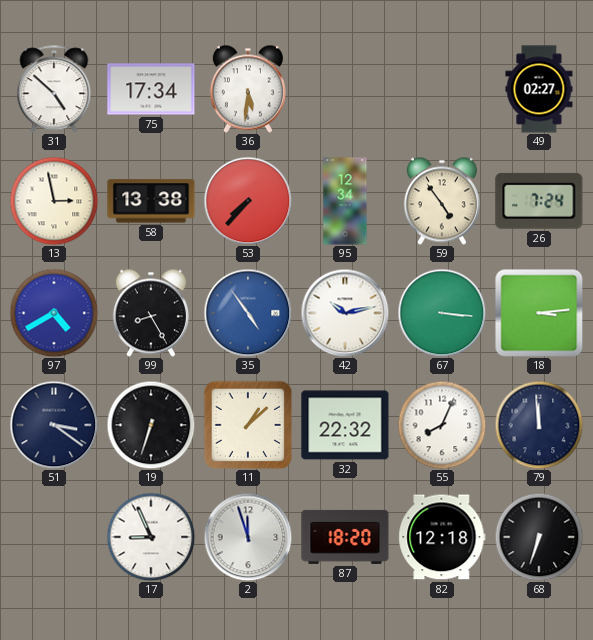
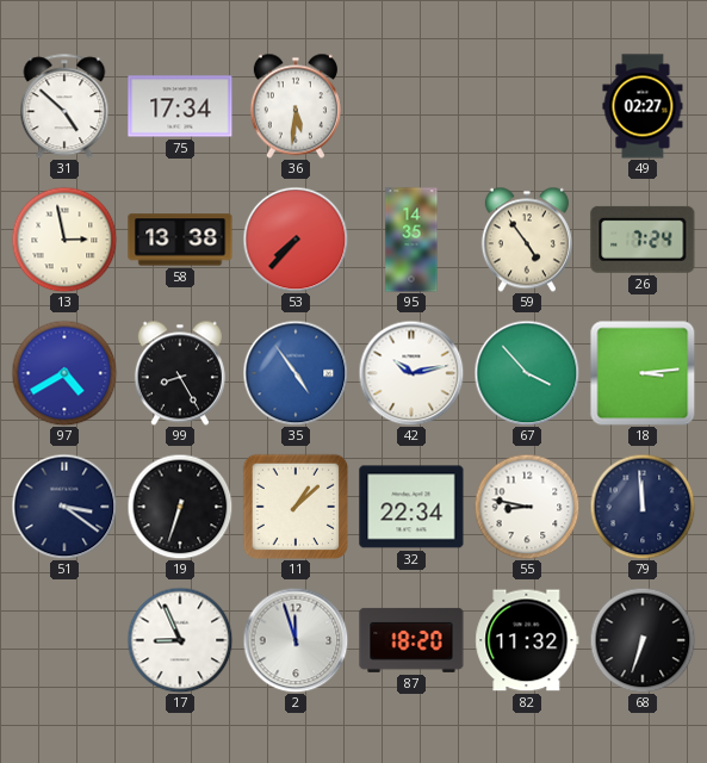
95: 12:34 -> 14:35 (411, 240)
67: 3:16 -> 3:53 (527, 373)
32: 22:32 -> 22:34 (411, 507)
55: 8:04 -> 8:47 (527, 507)
82: 12:18 -> 11:32 (527, 640)
